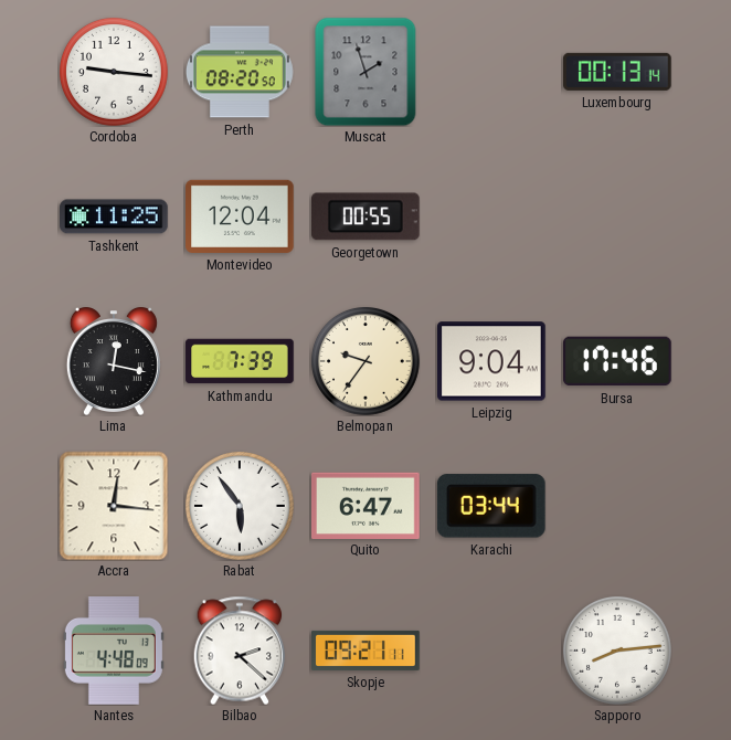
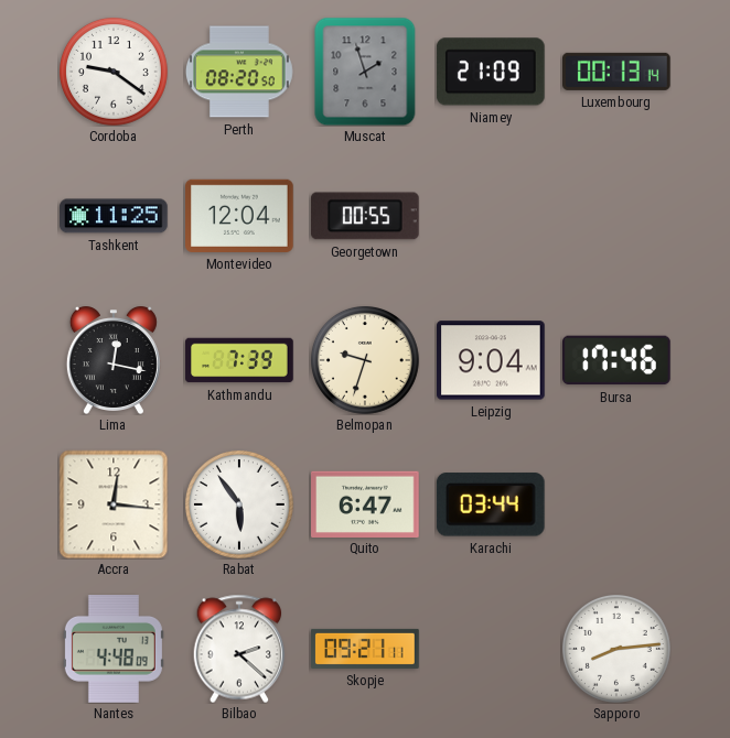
Cordoba: 9:16 -> 9:21 (114, 72)
Niamey: none -> 21:09 (491, 72)
Belmopan: 9:36 -> 9:33 (365, 360)
